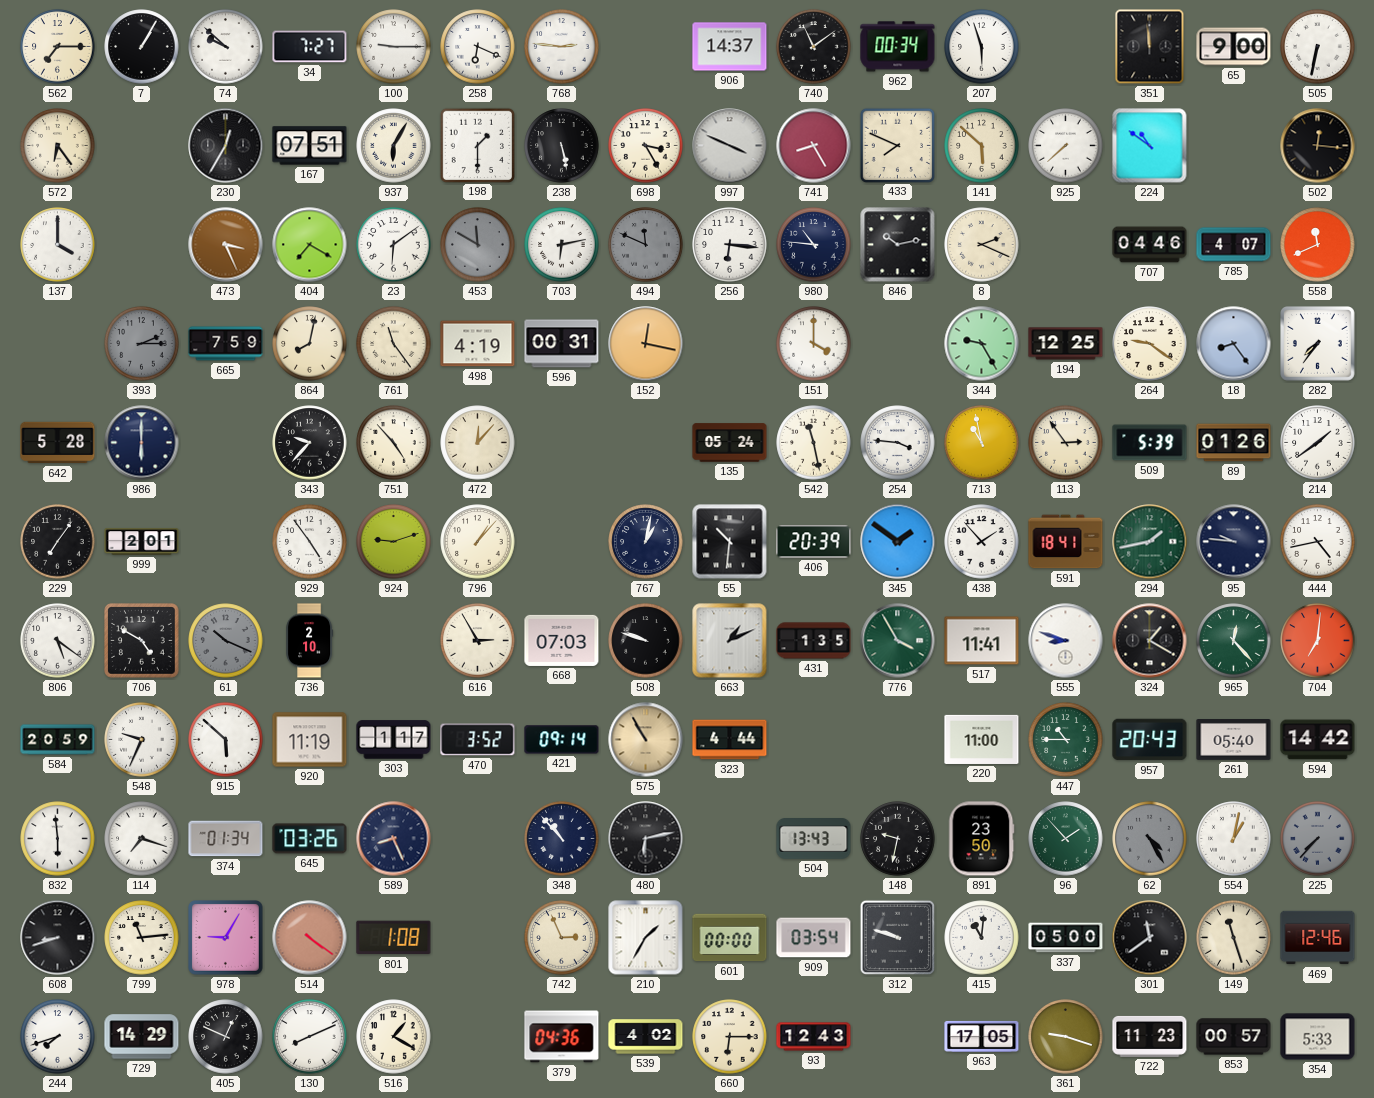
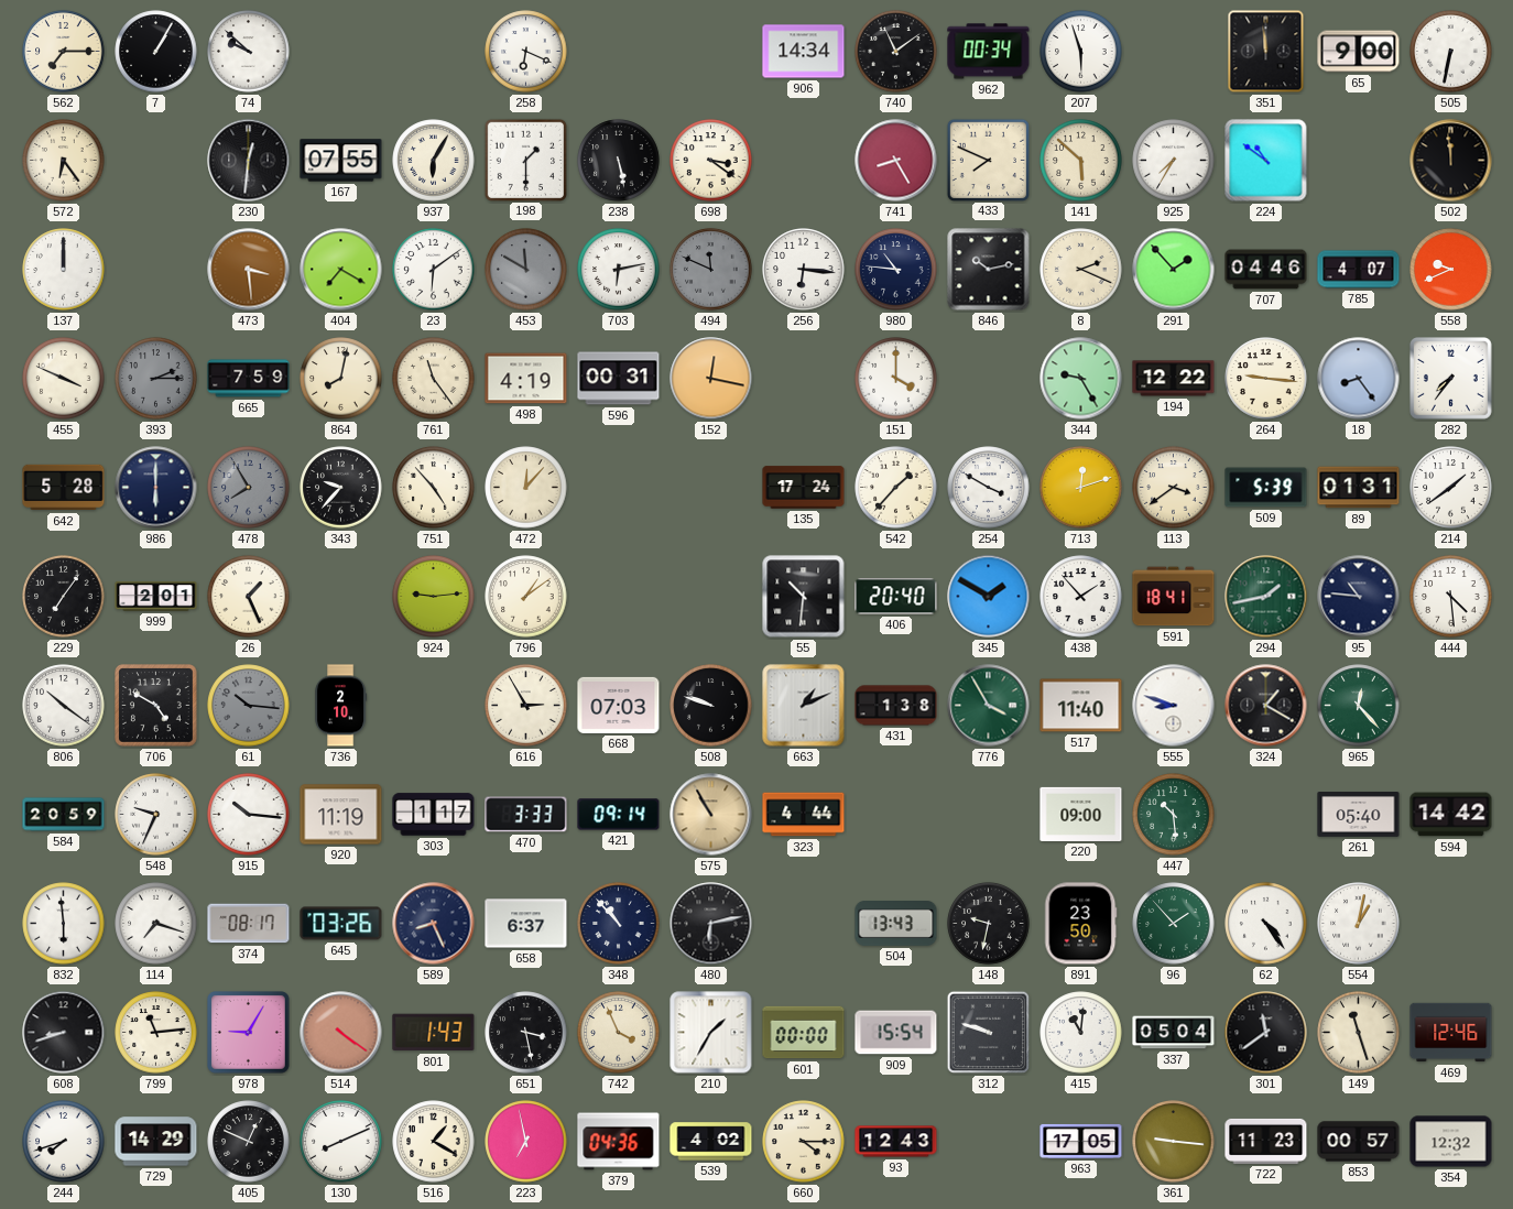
34: 7:27 -> none (310, 47)
100: 9:15 -> none (394, 47)
768: 2:46 -> none (562, 47)
906: 14:37 -> 14:34 (804, 52)
230: 12:35 -> 12:31 (249, 161)
167: 07:51 -> 07:55 (341, 161)
698: 3:25 -> 3:21 (711, 161)
997: 3:49 -> none (730, 146)
925: 7:38 -> 7:35 (1174, 161)
502: 12:16 -> 11:59 (1451, 161)
137: 4:00 -> 12:00 (64, 270)
473: 3:26 -> 3:29 (249, 270)
291: none -> 1:53 (1174, 270)
558: 11:41 -> 9:41 (1451, 270)
455: none -> 3:49 (64, 379)
194: 12:25 -> 12:22 (1174, 379)
264: 9:21 -> 9:16 (1266, 379)
478: none -> 7:55 (249, 488)
135: 05:24 -> 17:24 (804, 488)
542: 11:28 -> 1:37 (896, 488)
254: 3:46 -> 3:50 (989, 488)
713: 10:58 -> 12:12 (1081, 488)
113: 2:54 -> 3:39 (1174, 488)
89: 01:26 -> 01:31 (1359, 488)
26: none -> 1:26 (249, 597)
929: 4:54 -> none (310, 542)
924: 9:12 -> 9:14 (434, 597)
796: 1:07 -> 1:09 (526, 597)
767: 1:02 -> none (646, 542)
406: 20:39 -> 20:40 (896, 597)
345: 1:51 -> 1:50 (989, 597)
95: 9:46 -> 10:46 (1359, 597)
444: 4:43 -> 4:29 (1451, 597)
806: 5:21 -> 10:21 (64, 706)
61: 10:19 -> 10:16 (249, 706)
431: 1:35 -> 1:38 (896, 706)
517: 11:41 -> 11:40 (1081, 706)
704: 7:01 -> none (1318, 641)
915: 5:52 -> 10:16 (249, 815)
470: 3:52 -> 3:33 (526, 815)
220: 11:00 -> 09:00 (1081, 814)
447: 10:45 -> 10:29 (1174, 815)
957: 20:43 -> none (1150, 740)
374: 01:34 -> 08:17 (249, 924)
658: none -> 6:37 (526, 924)
62: 4:25 -> 4:24 (1266, 924)
62 dial: grey -> white (1266, 924)
225: 7:37 -> none (1318, 839)
801: 1:08 -> 1:43 (434, 1033)
651: none -> 3:28 (526, 1033)
742: 2:56 -> 3:56 (619, 1033)
909: 03:54 -> 15:54 (896, 1033)
337: 05:00 -> 05:04 (1174, 1033)
223: none -> 6:58 (526, 1142)
660: 6:15 -> 4:15 (804, 1142)
361: 9:18 -> 9:16 (1174, 1142)
354: 5:33 -> 12:32 (1451, 1142)
